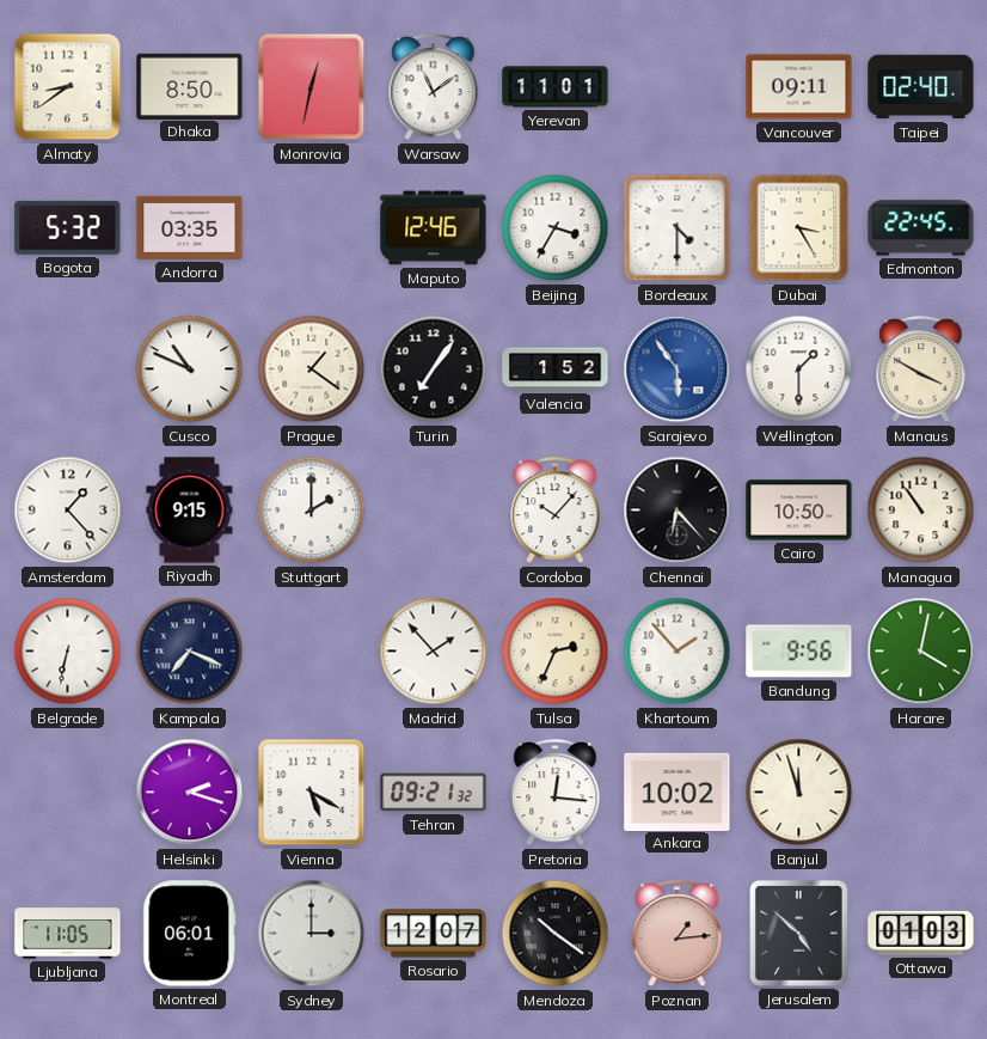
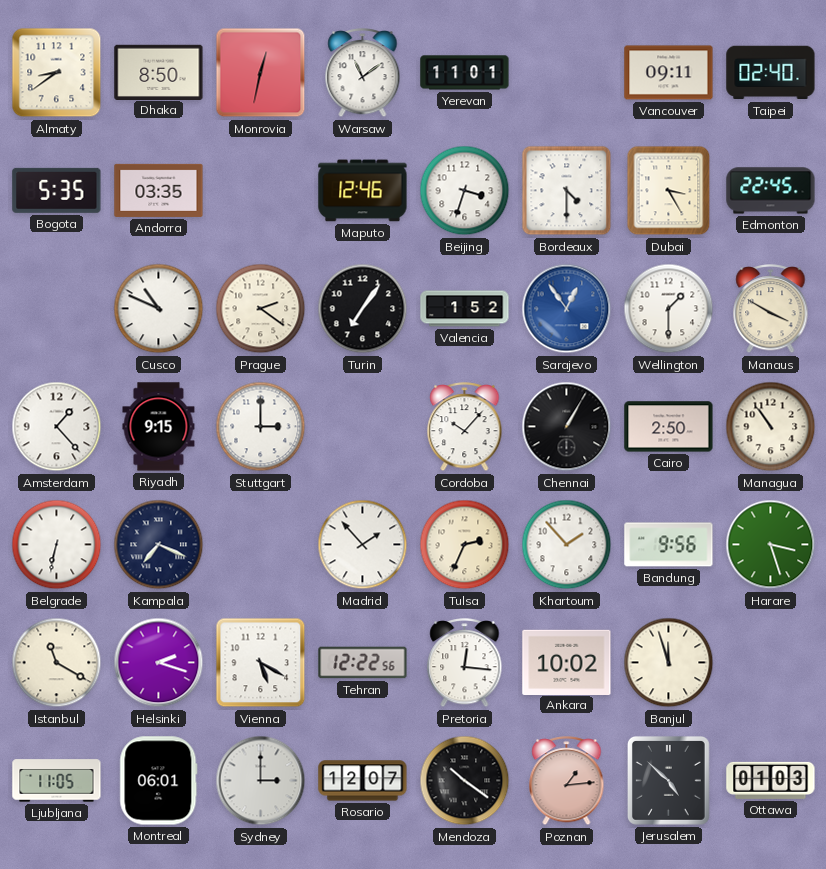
Bogota: 5:32 -> 5:35 (57, 190)
Beijing: 3:35 -> 3:33 (465, 191)
Prague: 1:21 -> 2:21 (261, 309)
Sarajevo: 5:54 -> 12:54 (567, 309)
Stuttgart: 2:00 -> 3:00 (261, 427)
Chennai: 6:23 -> 1:05 (567, 427)
Cairo: 10:50 -> 2:50 (669, 427)
Harare: 4:02 -> 3:27 (771, 545)
Istanbul: none -> 11:20 (57, 663)
Tehran: 09:21 -> 12:22 (363, 663)
